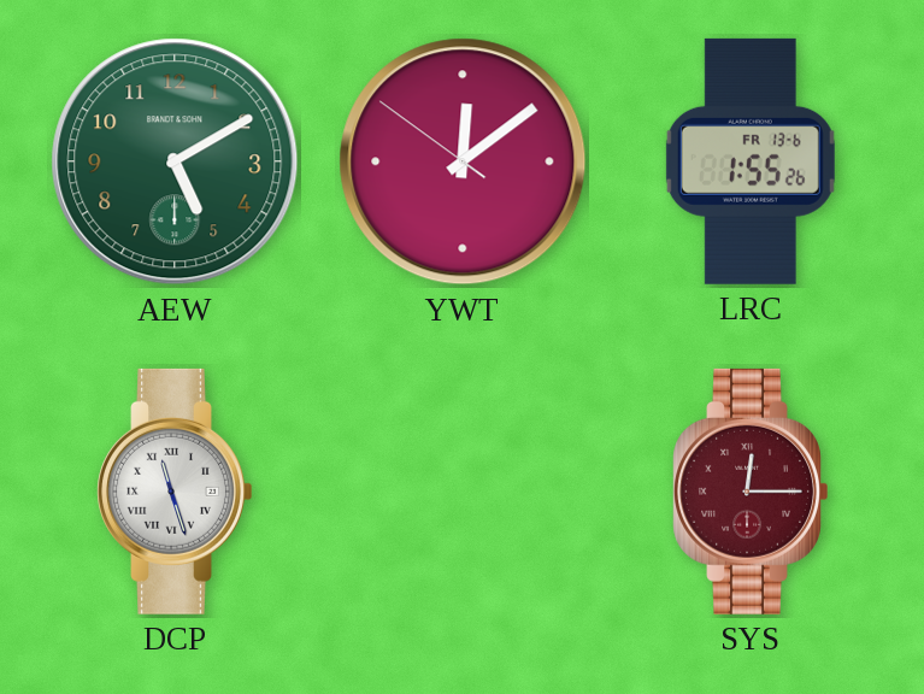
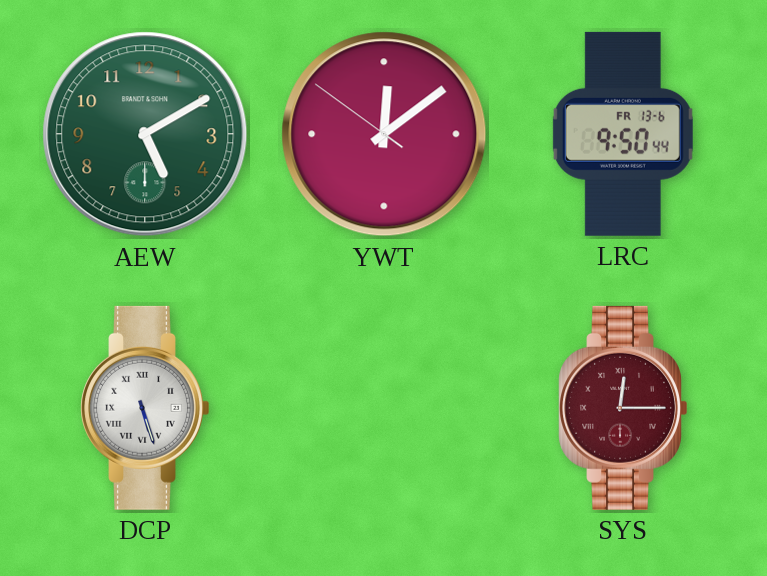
LRC: 1:55 -> 9:50 (623, 134)
DCP: 11:27 -> 5:27 (145, 408)
